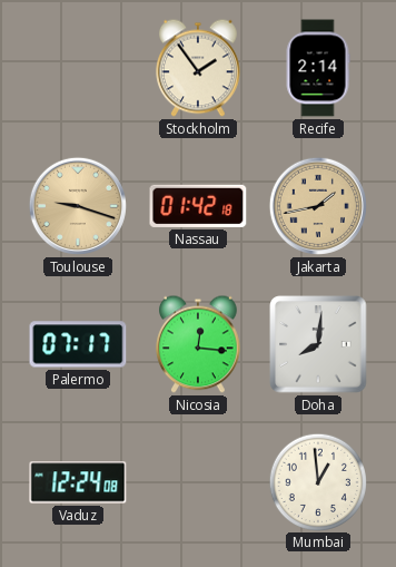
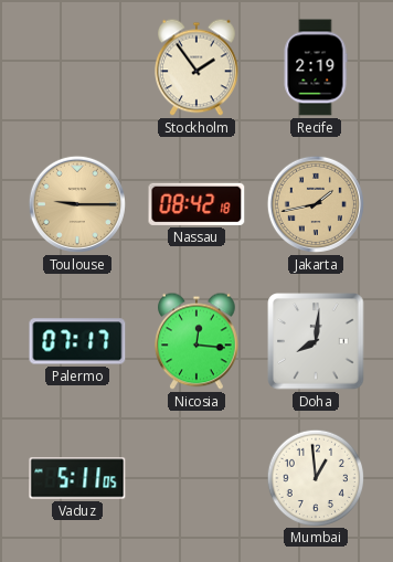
Recife: 2:14 -> 2:19 (316, 67)
Toulouse: 9:18 -> 9:15 (77, 204)
Nassau: 01:42 -> 08:42 (197, 204)
Vaduz: 12:24 -> 5:11 (77, 478)
